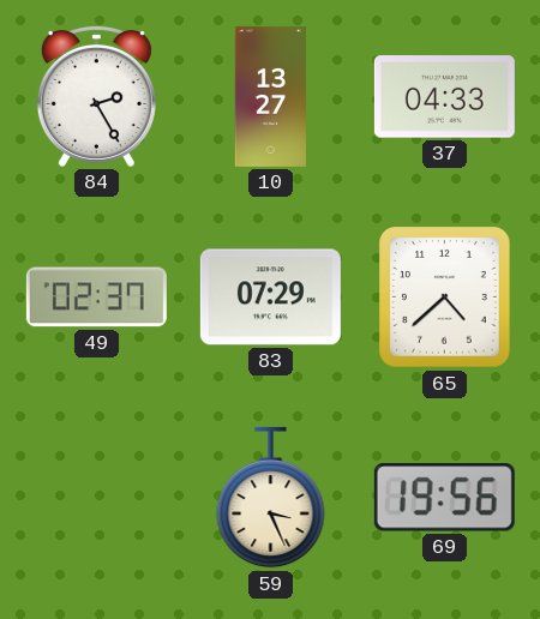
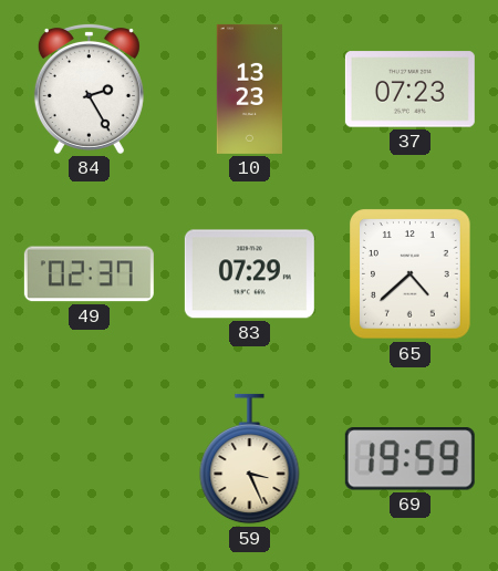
10: 13:27 -> 13:23 (249, 89)
37: 04:33 -> 07:23 (409, 90)
69: 19:56 -> 19:59 (409, 459)
